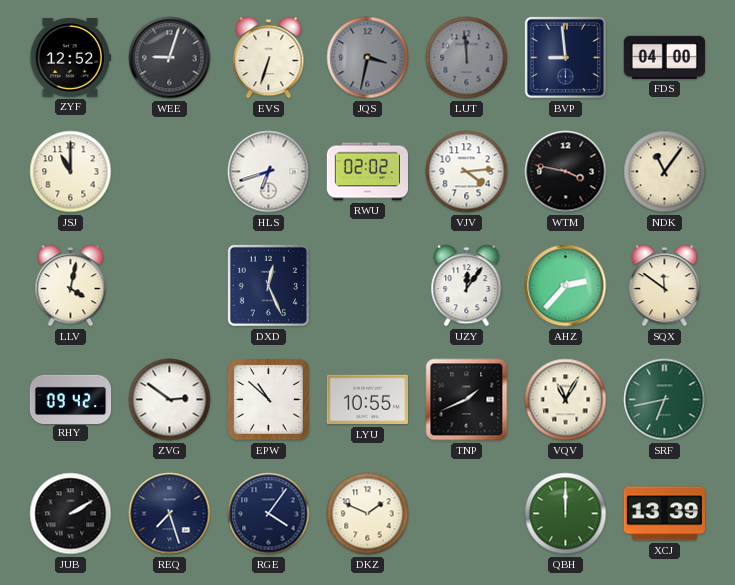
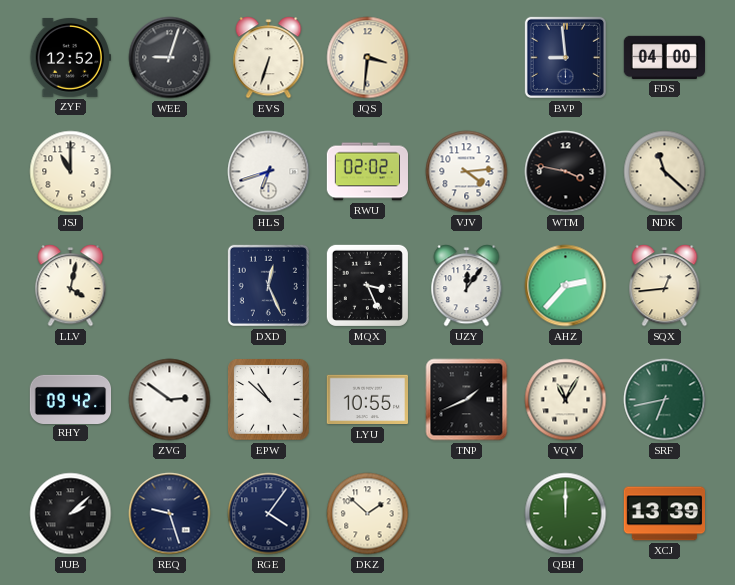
JQS: 3:32 -> 3:31 (368, 58)
JQS dial: grey -> cream (368, 58)
LUT: 11:59 -> none (467, 58)
NDK: 11:06 -> 11:22 (665, 172)
MQX: none -> 3:26 (367, 285)
SQX: 11:51 -> 12:44 (665, 286)
JUB: 2:10 -> 2:08 (71, 514)
REQ: 7:27 -> 9:27 (170, 514)
DKZ: 1:49 -> 1:52 (368, 514)
